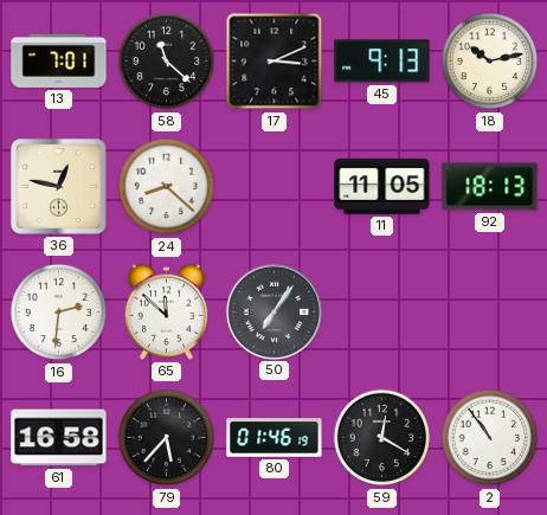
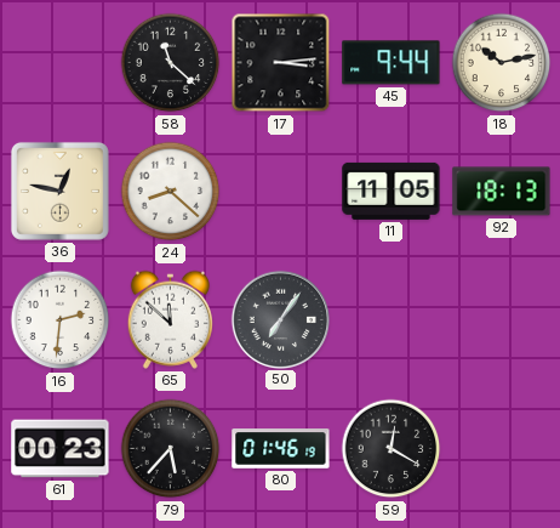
13: 7:01 -> none (59, 60)
17: 3:11 -> 3:14 (281, 63)
45: 9:13 -> 9:44 (392, 63)
61: 16:58 -> 00:23 (61, 449)
2: 10:54 -> none (490, 438)
